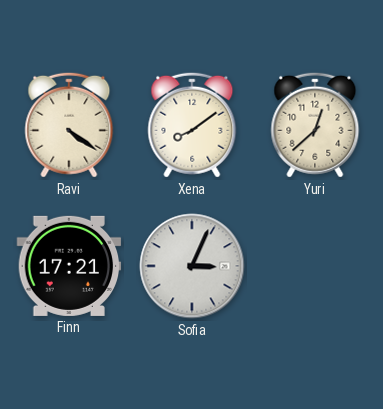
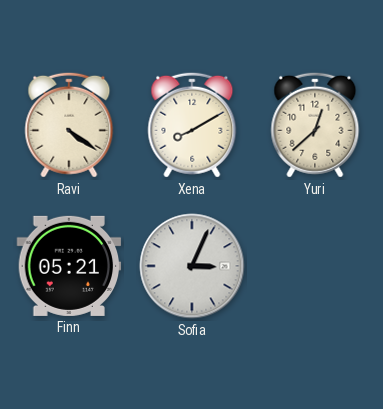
Xena: 8:09 -> 8:10 (192, 125)
Finn: 17:21 -> 05:21 (69, 266)
